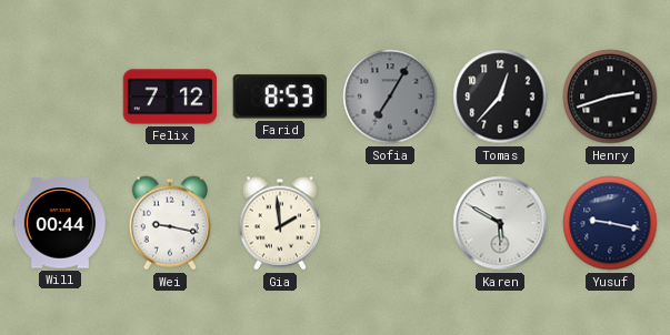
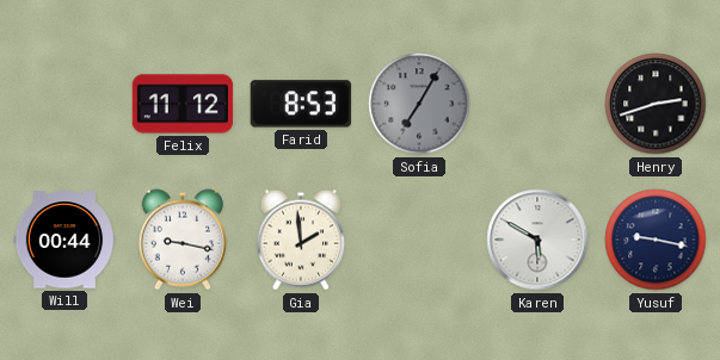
Felix: 7:12 -> 11:12 (183, 104)
Tomas: 12:37 -> none (500, 97)
